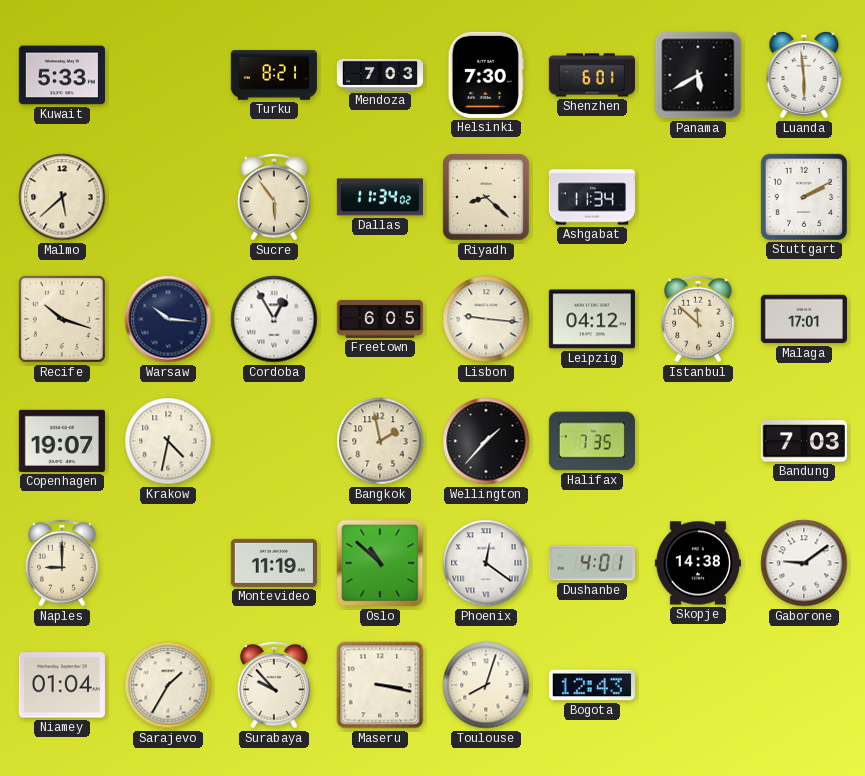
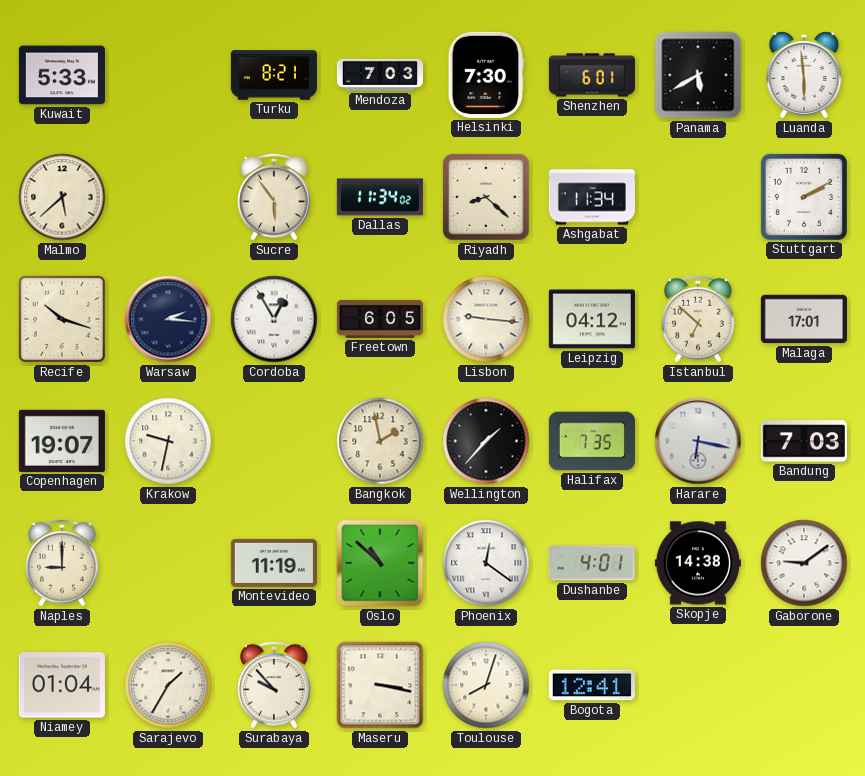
Warsaw: 10:16 -> 2:16 (168, 319)
Istanbul: 11:52 -> 6:52 (699, 319)
Krakow: 4:32 -> 9:32 (168, 441)
Harare: none -> 6:17 (698, 441)
Bogota: 12:43 -> 12:41 (592, 685)
